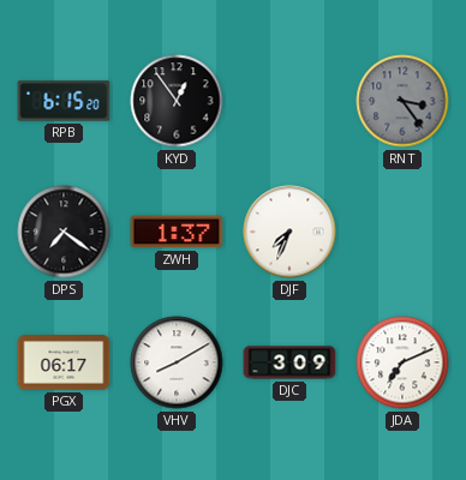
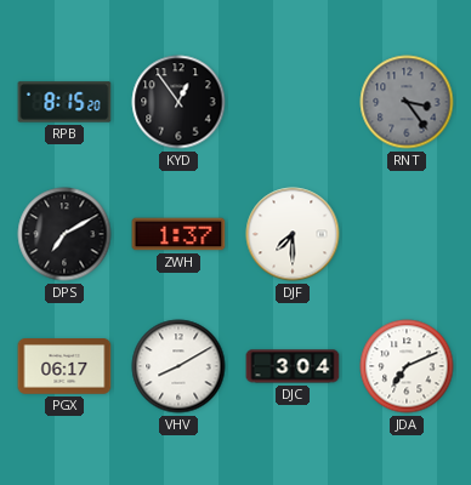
RPB: 6:15 -> 8:15 (64, 102)
DPS: 7:21 -> 7:10 (64, 234)
DJF: 7:34 -> 7:30 (293, 234)
DJC: 3:09 -> 3:04 (293, 366)
